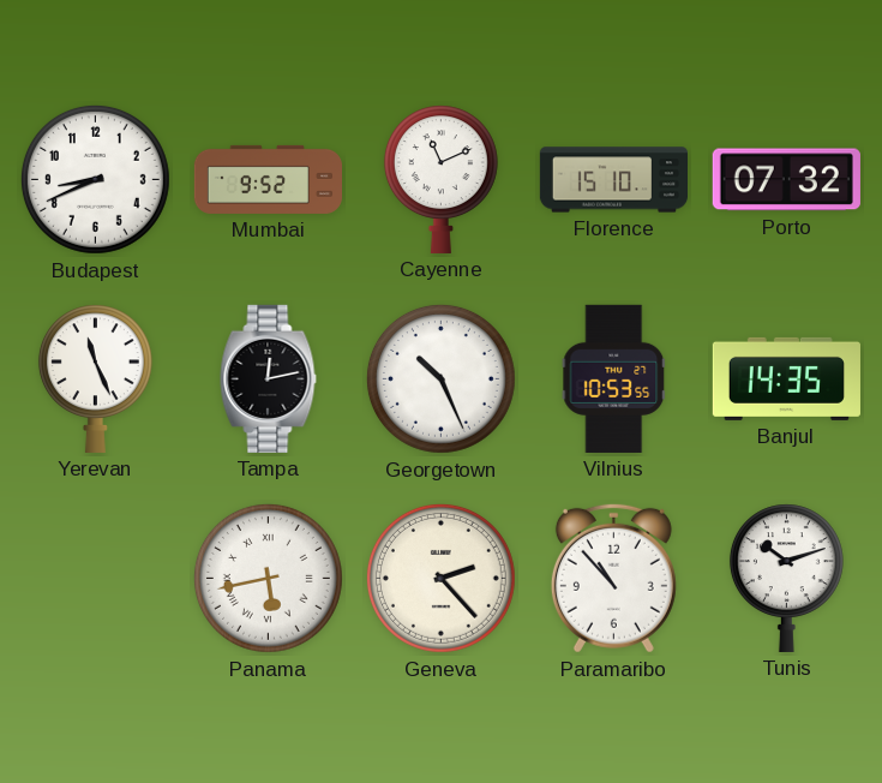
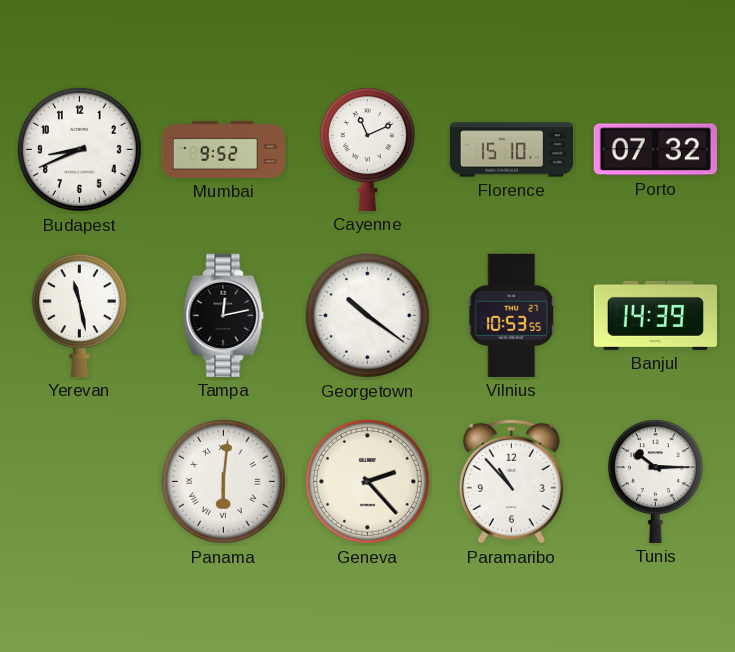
Yerevan: 11:26 -> 11:28 (79, 315)
Georgetown: 10:26 -> 10:21 (367, 315)
Banjul: 14:35 -> 14:39 (655, 315)
Panama: 5:43 -> 6:01 (223, 481)
Tunis: 10:12 -> 10:15 (655, 481)
